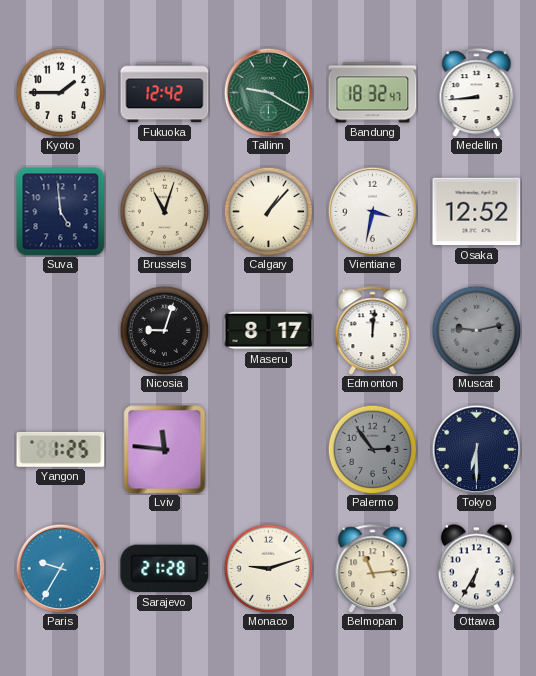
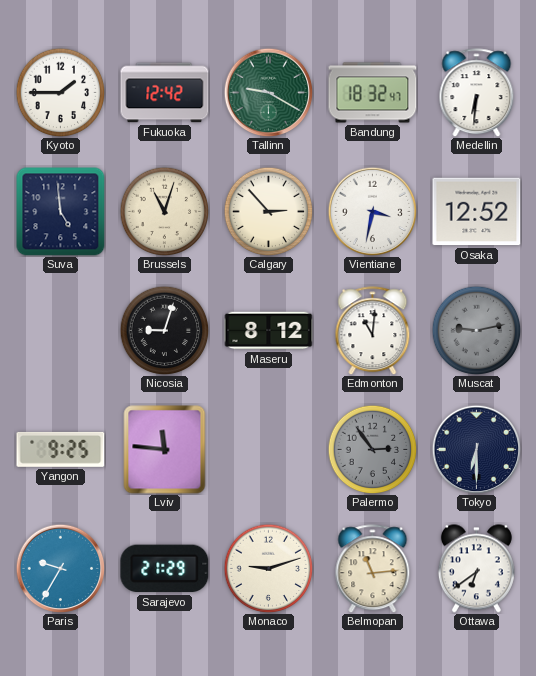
Medellin: 8:44 -> 6:31 (477, 93)
Calgary: 1:07 -> 2:53 (268, 211)
Maseru: 8:17 -> 8:12 (269, 331)
Edmonton: 12:01 -> 11:01 (373, 331)
Yangon: 1:25 -> 9:25 (61, 449)
Sarajevo: 21:28 -> 21:29 (165, 569)
Ottawa: 6:35 -> 6:39 (476, 569)
